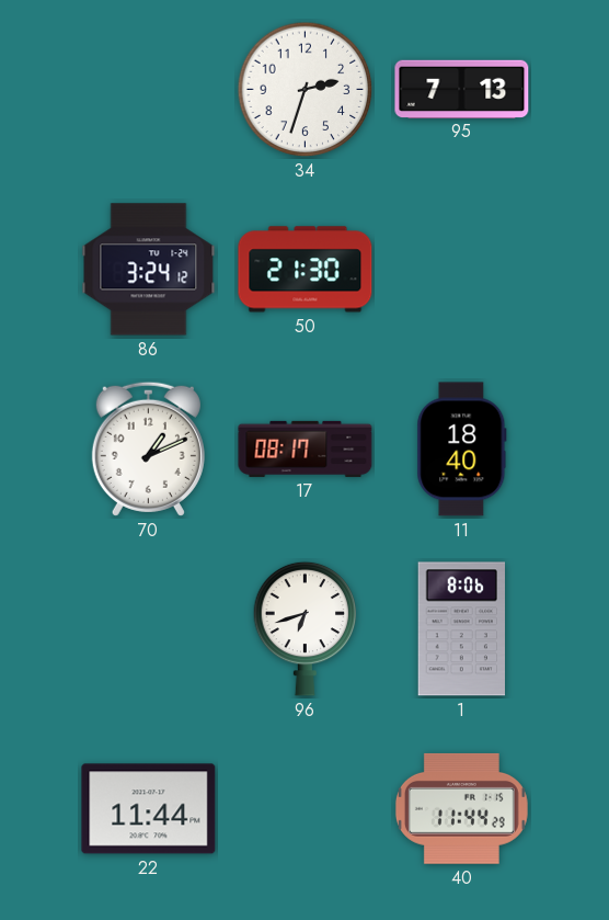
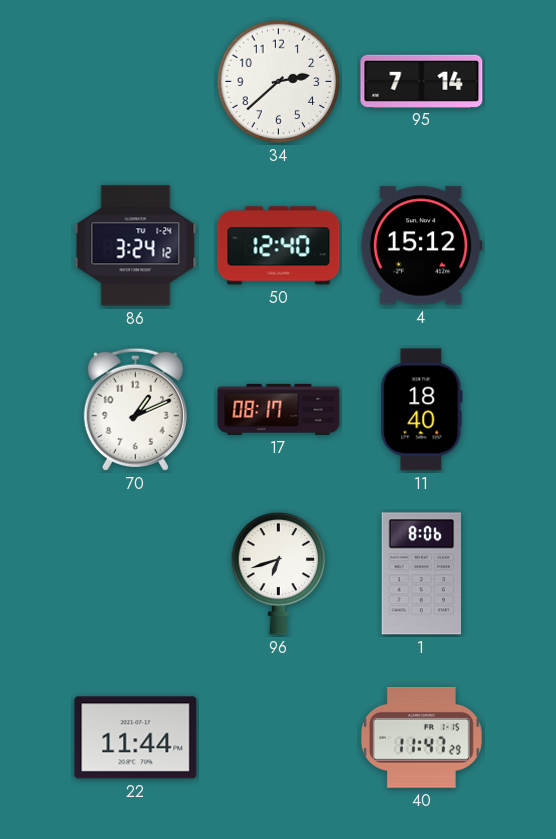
34: 2:33 -> 2:38 (279, 82)
95: 7:13 -> 7:14 (422, 81)
50: 21:30 -> 12:40 (279, 246)
4: none -> 15:12 (421, 246)
40: 11:44 -> 11:47 (421, 737)
